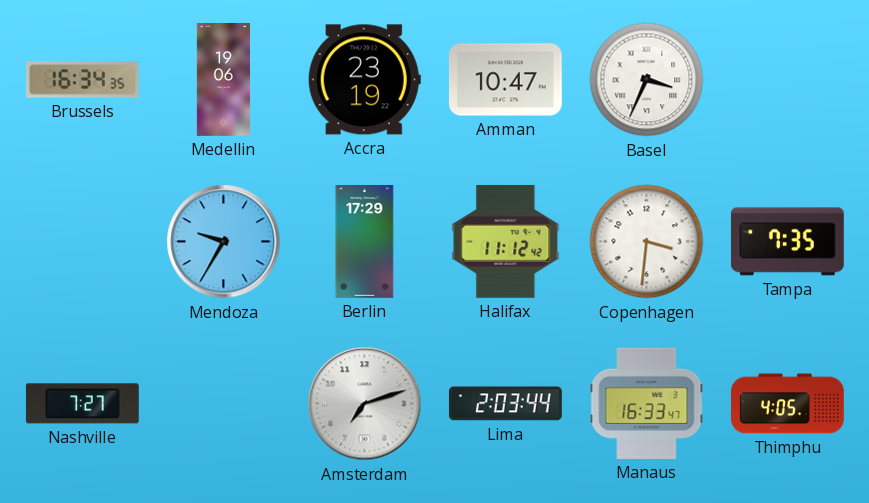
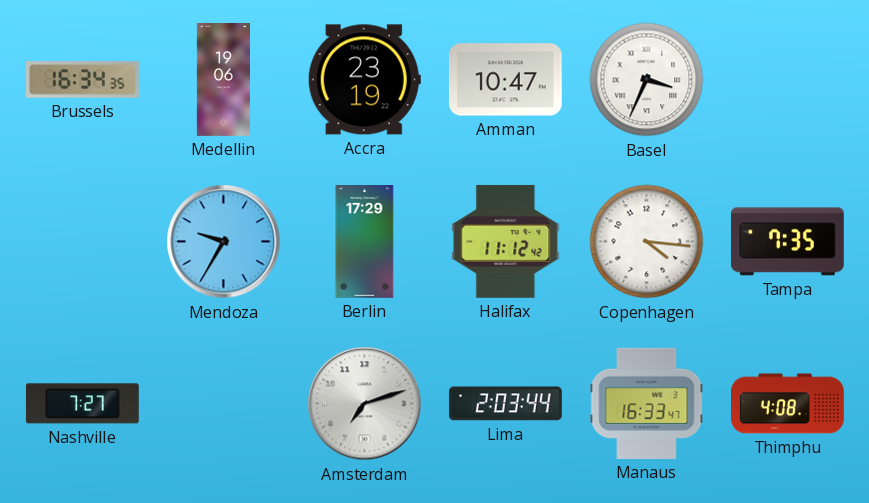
Copenhagen: 3:31 -> 4:16 (647, 242)
Thimphu: 4:05 -> 4:08 (788, 404)
